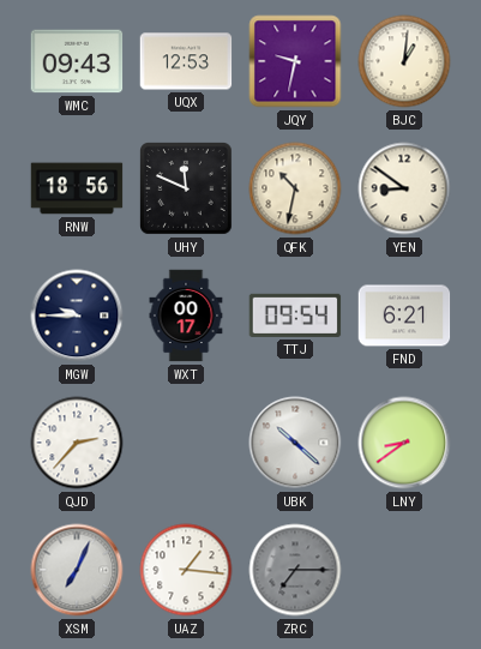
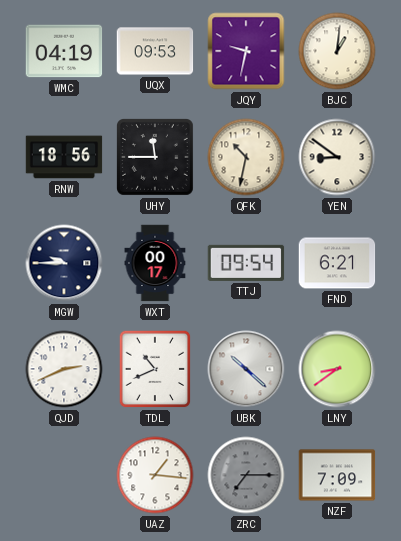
WMC: 09:43 -> 04:19 (64, 51)
UQX: 12:53 -> 09:53 (155, 51)
UHY: 11:49 -> 11:45 (156, 158)
QJD: 2:37 -> 2:41 (64, 369)
TDL: none -> 10:41 (155, 369)
XSM: 7:04 -> none (77, 570)
NZF: none -> 7:09 (337, 475)
